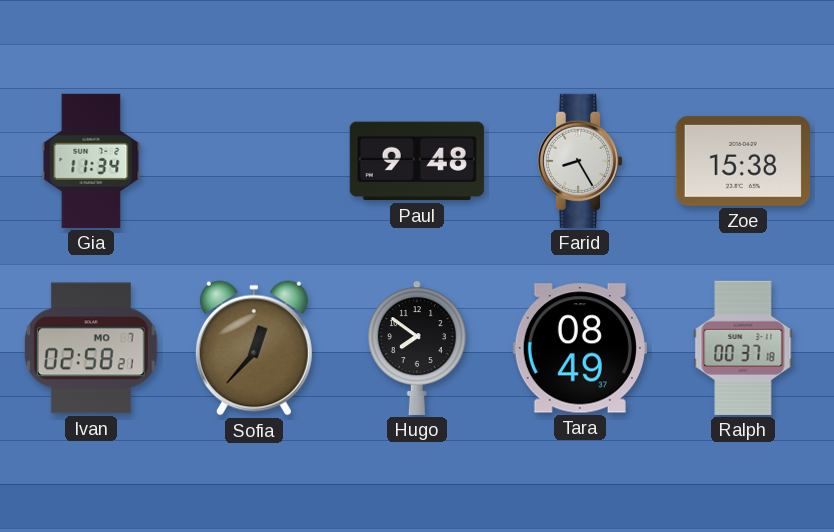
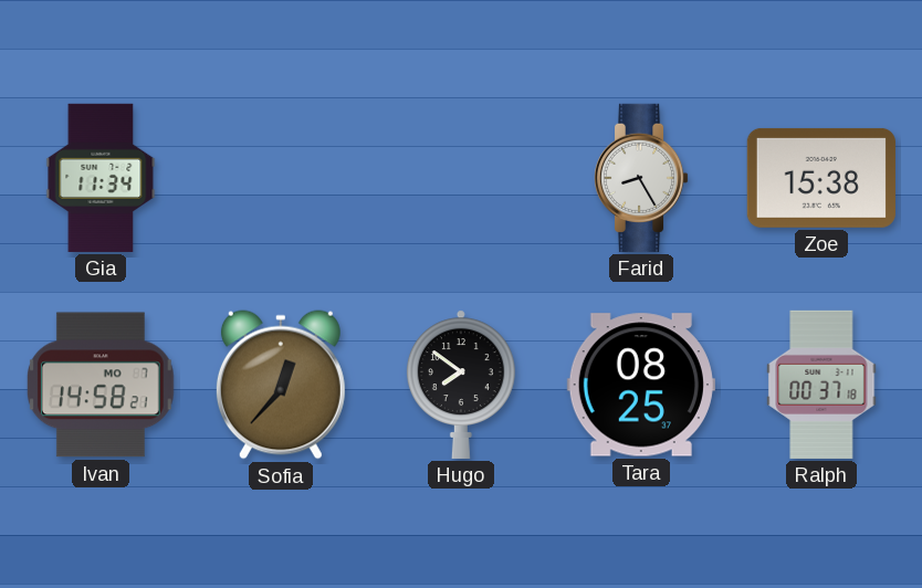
Paul: 9:48 -> none (417, 161)
Ivan: 02:58 -> 14:58 (101, 385)
Tara: 08:49 -> 08:25 (641, 385)
